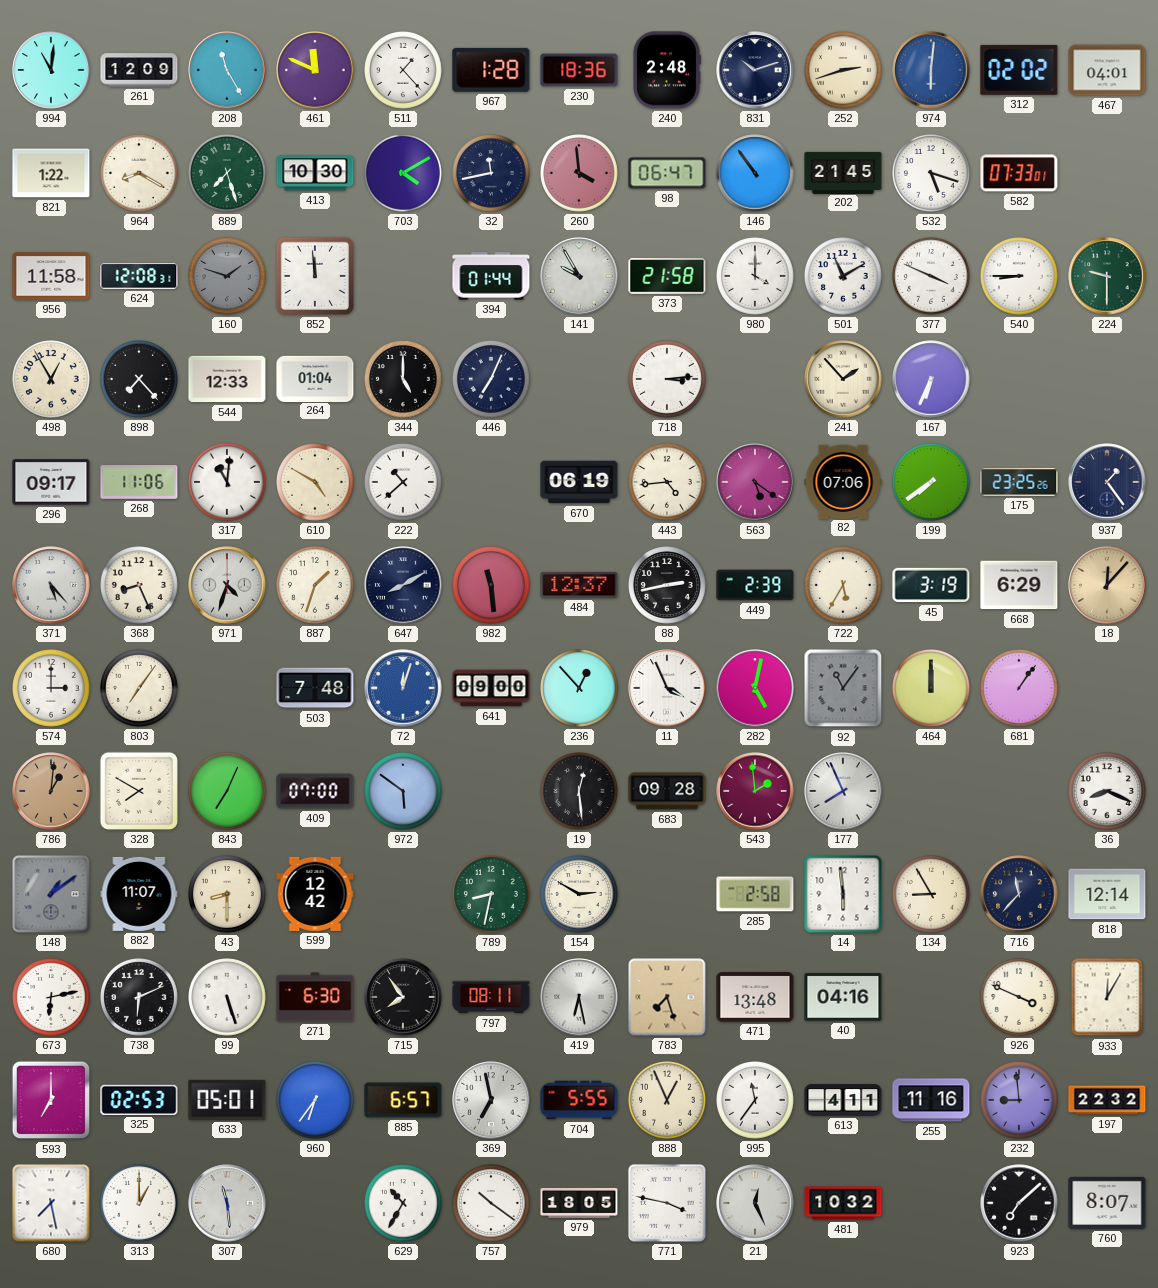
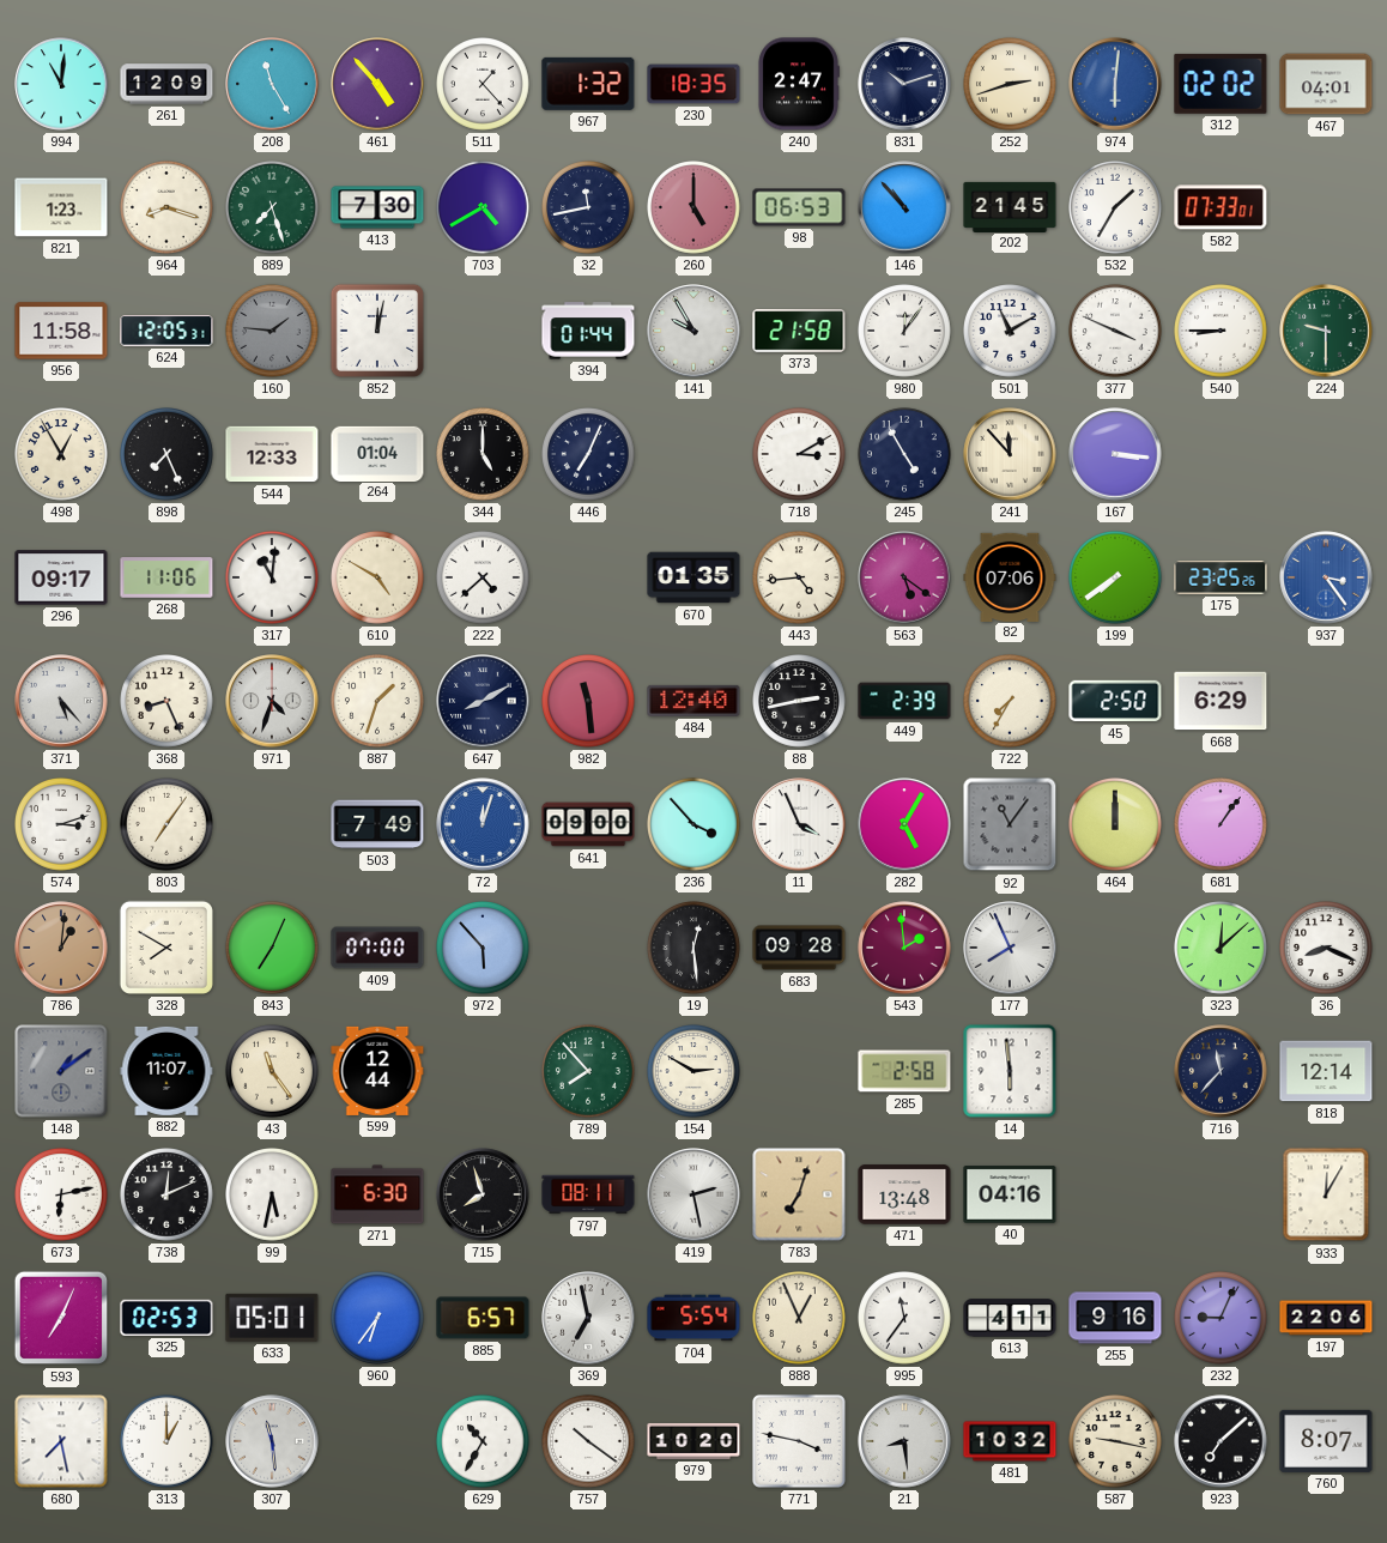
461: 11:49 -> 4:53 (377, 84)
967: 1:28 -> 1:32 (588, 84)
230: 18:36 -> 18:35 (693, 84)
240: 2:48 -> 2:47 (799, 84)
821: 1:22 -> 1:23 (61, 207)
964: 8:20 -> 8:18 (168, 208)
413: 10:30 -> 7:30 (377, 207)
703: 4:10 -> 4:40 (484, 208)
260: 3:59 -> 5:00 (695, 208)
98: 06:47 -> 06:53 (799, 207)
146: 10:54 -> 10:53 (904, 207)
532: 5:18 -> 1:35 (1116, 208)
624: 12:08 -> 12:05 (166, 331)
160: 1:48 -> 1:46 (273, 332)
852: 11:59 -> 12:02 (377, 331)
980: 4:00 -> 12:06 (906, 332)
898: 7:23 -> 7:26 (168, 455)
718: 3:14 -> 3:10 (800, 455)
245: none -> 4:55 (906, 455)
241: 1:53 -> 11:53 (1010, 454)
167: 6:34 -> 3:16 (1115, 454)
222: 10:38 -> 4:38 (484, 579)
670: 06:19 -> 01:35 (693, 577)
937: 1:24 -> 3:24 (1326, 577)
937 dial: navy -> blue (1326, 577)
484: 12:37 -> 12:40 (693, 701)
722: 5:35 -> 7:35 (1011, 702)
45: 3:19 -> 2:50 (1115, 701)
18: 12:07 -> none (1107, 585)
574: 3:00 -> 3:12 (62, 825)
503: 7:48 -> 7:49 (377, 824)
236: 12:53 -> 3:53 (695, 825)
282: 5:02 -> 5:05 (904, 824)
972: 5:51 -> 5:53 (484, 949)
323: none -> 12:08 (1222, 949)
43: 8:30 -> 11:24 (273, 1072)
599: 12:42 -> 12:44 (377, 1071)
789: 8:32 -> 7:53 (589, 1072)
134: 8:55 -> none (932, 895)
738: 6:11 -> 12:11 (168, 1196)
99: 5:27 -> 5:32 (273, 1196)
715: 7:54 -> 7:57 (483, 1194)
419: 6:28 -> 2:28 (693, 1194)
783: 7:27 -> 7:03 (799, 1194)
926: 3:49 -> none (1020, 998)
593: 7:00 -> 7:04 (61, 1318)
704: 5:55 -> 5:54 (693, 1318)
255: 11:16 -> 9:16 (1115, 1318)
232: 8:59 -> 9:04 (1222, 1319)
197: 22:32 -> 22:06 (1326, 1318)
979: 18:05 -> 10:20 (693, 1441)
21: 12:26 -> 8:29 (904, 1441)
587: none -> 9:17 (1116, 1442)
